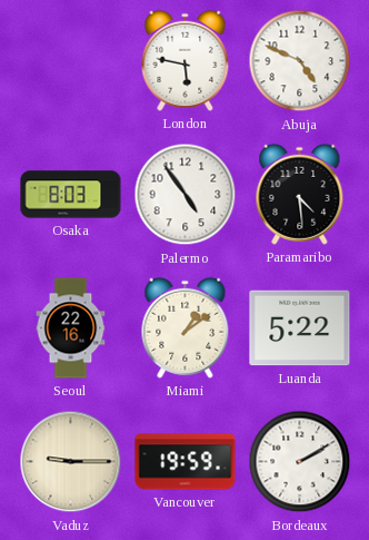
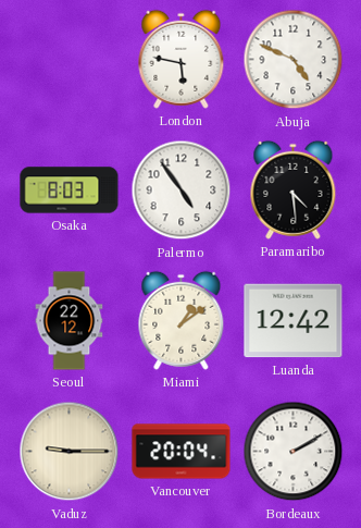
Seoul: 22:16 -> 22:12 (70, 321)
Luanda: 5:22 -> 12:42 (294, 321)
Vancouver: 19:59 -> 20:04 (182, 452)
